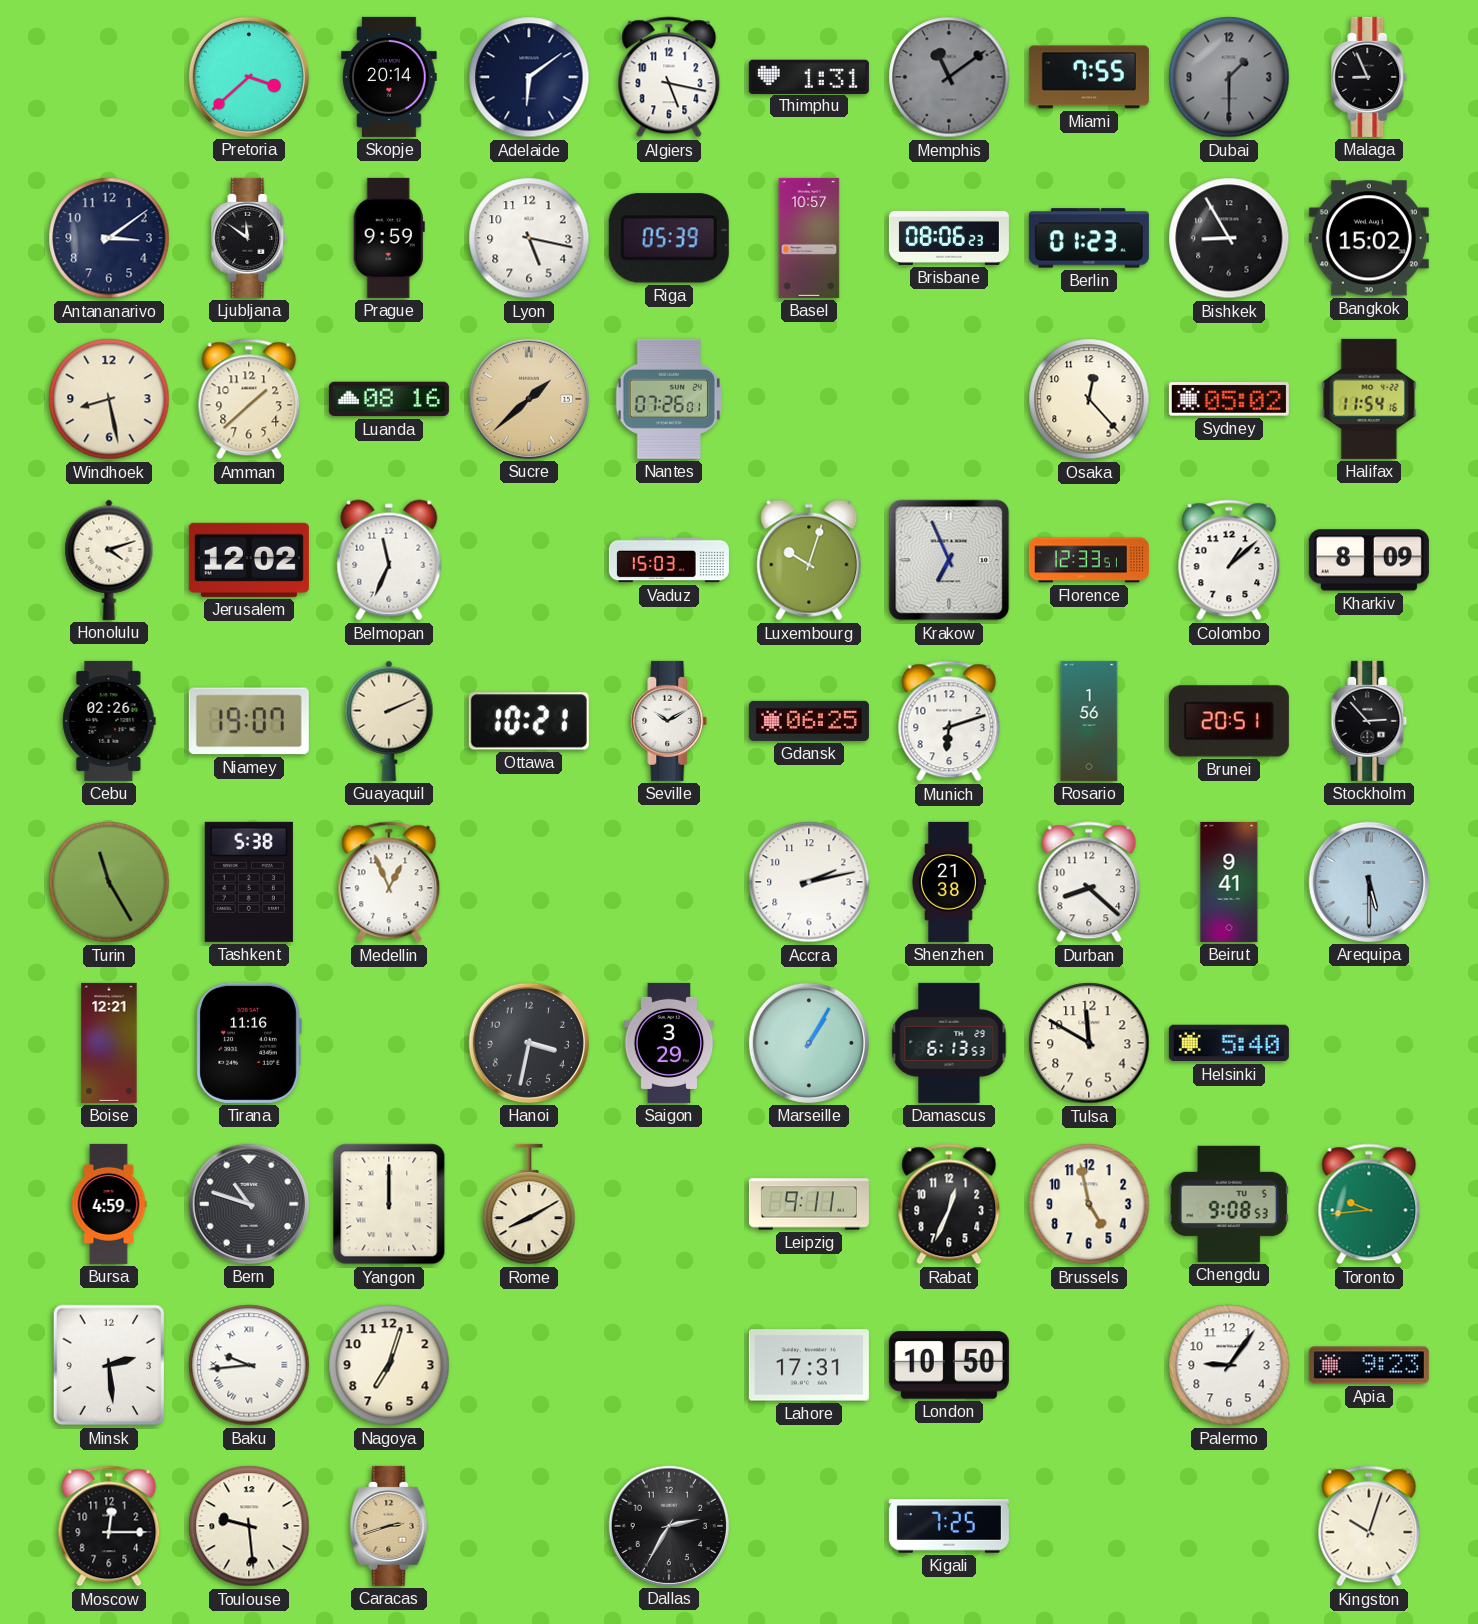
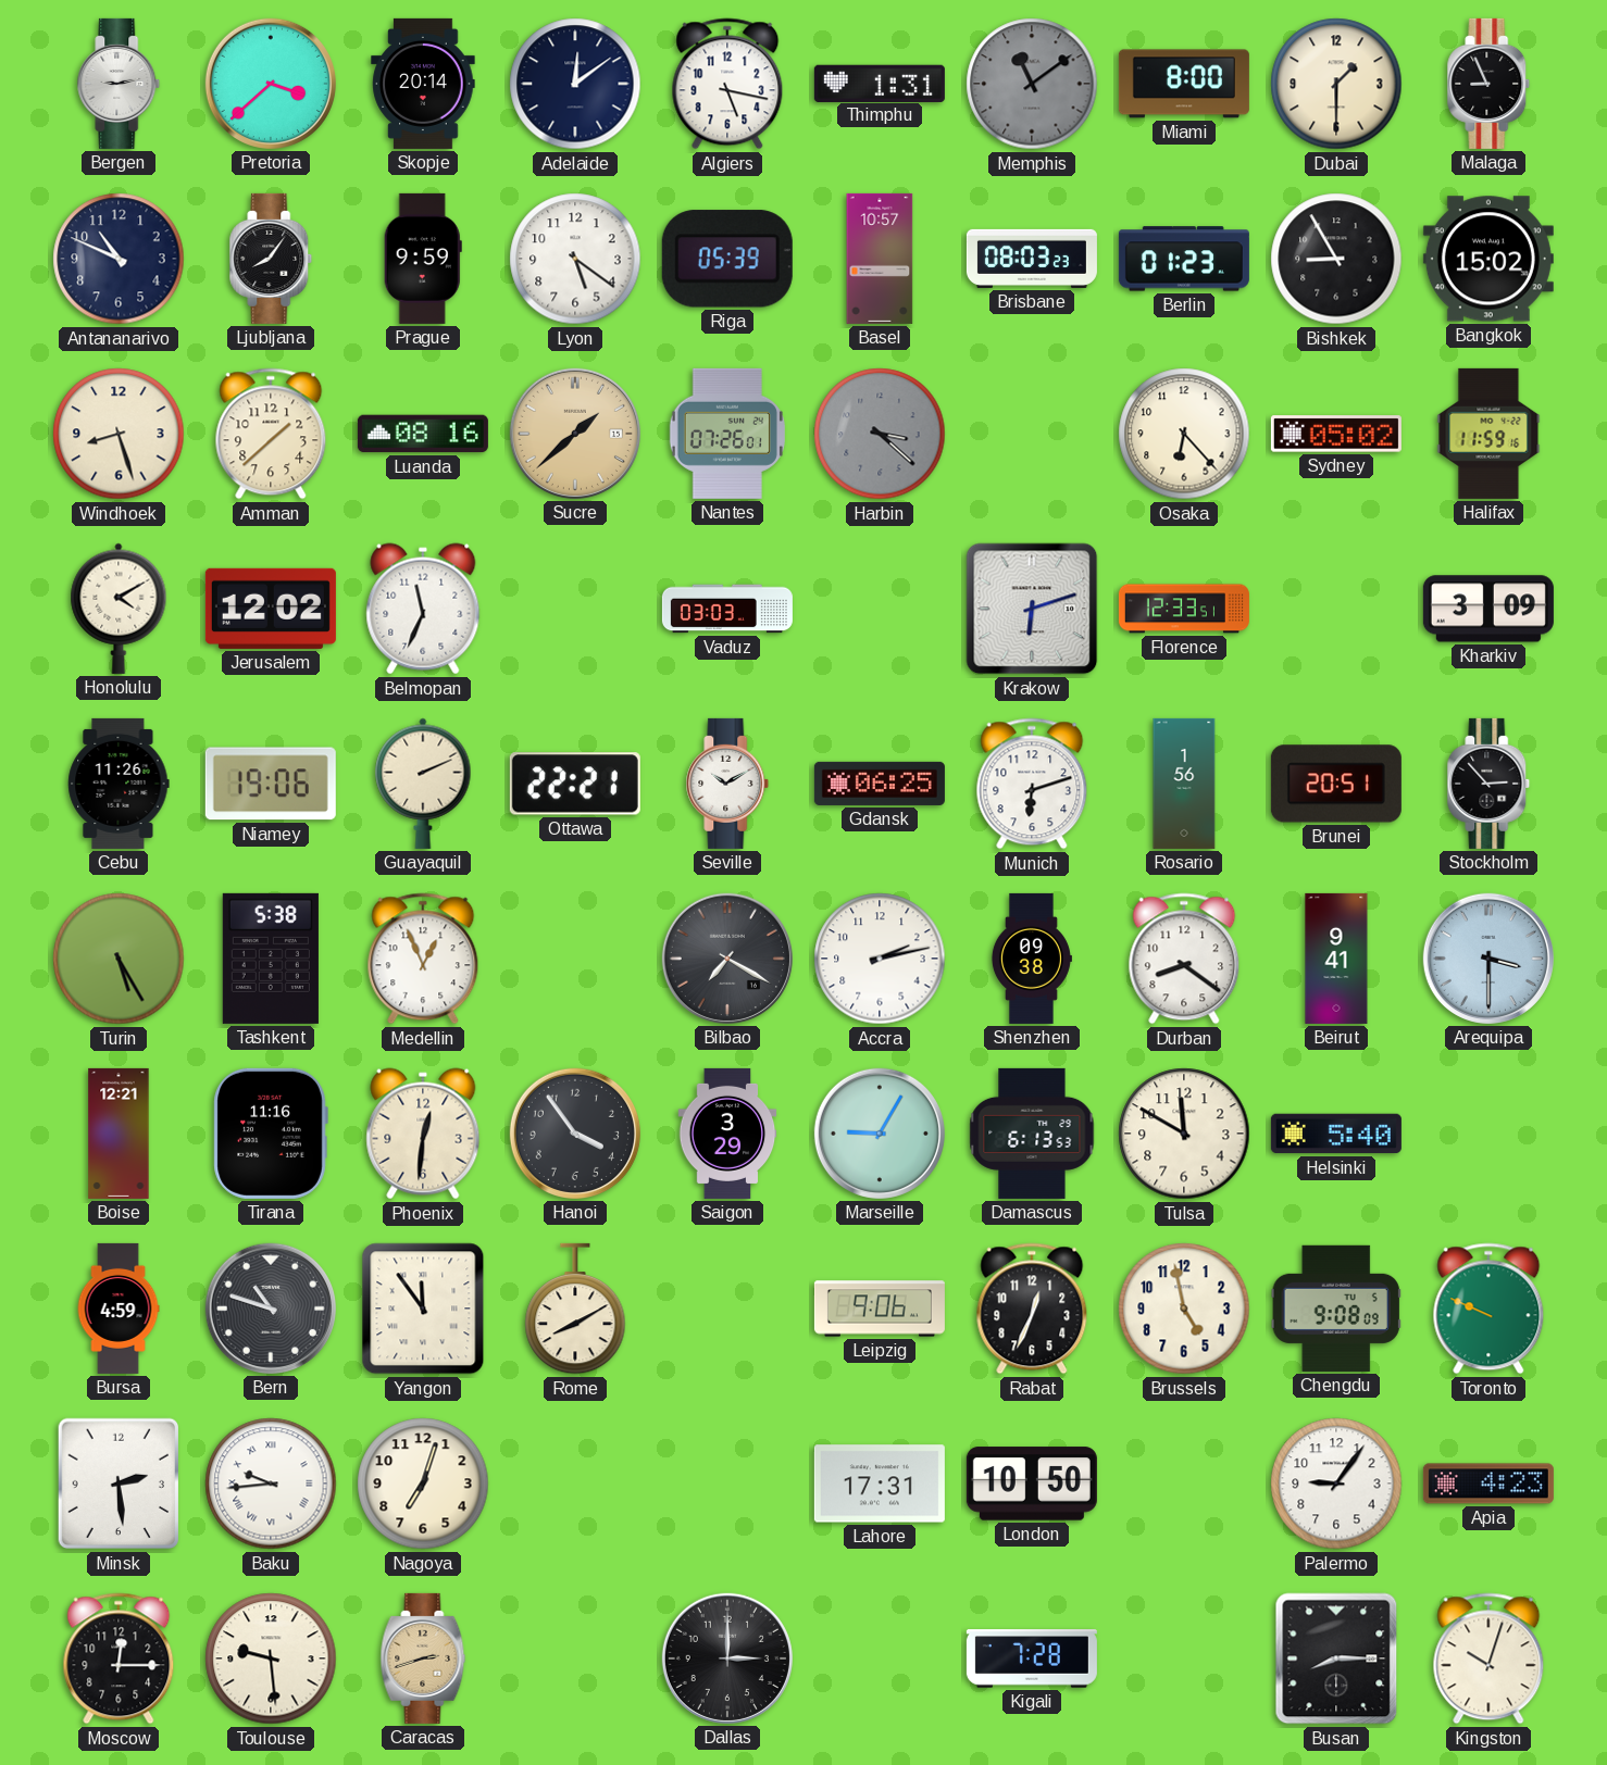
Bergen: none -> 9:13 (119, 84)
Adelaide: 6:09 -> 12:09 (575, 84)
Miami: 7:55 -> 8:00 (1184, 84)
Dubai dial: grey -> cream (1336, 84)
Antananarivo: 3:09 -> 10:49 (119, 259)
Ljubljana: 11:51 -> 8:06 (271, 259)
Lyon: 5:17 -> 5:21 (575, 259)
Brisbane: 08:06 -> 08:03 (1032, 259)
Windhoek: 8:28 -> 8:27 (119, 434)
Harbin: none -> 3:22 (880, 434)
Osaka: 12:23 -> 6:23 (1184, 434)
Halifax: 11:54 -> 11:59 (1488, 434)
Honolulu: 4:12 -> 4:10 (119, 609)
Vaduz: 15:03 -> 03:03 (727, 609)
Luxembourg: 10:03 -> none (809, 560)
Krakow: 6:56 -> 6:12 (1032, 609)
Colombo: 1:08 -> none (1229, 560)
Kharkiv: 8:09 -> 3:09 (1488, 609)
Cebu: 02:26 -> 11:26 (119, 784)
Niamey: 19:07 -> 19:06 (271, 784)
Ottawa: 10:21 -> 22:21 (575, 784)
Turin: 11:25 -> 5:25 (119, 959)
Bilbao: none -> 7:20 (727, 959)
Shenzhen: 21:38 -> 09:38 (1031, 959)
Durban: 8:22 -> 8:21 (1184, 959)
Arequipa: 5:30 -> 3:30 (1488, 959)
Phoenix: none -> 12:31 (423, 1134)
Hanoi: 3:32 -> 3:54 (575, 1134)
Marseille: 1:05 -> 9:05 (880, 1134)
Yangon: 12:00 -> 11:54 (423, 1309)
Leipzig: 9:11 -> 9:06 (880, 1309)
Chengdu: 9:08:53 -> 9:08:09 (1336, 1309)
Toronto: 9:44 -> 9:49 (1488, 1309)
Apia: 9:23 -> 4:23 (1488, 1484)
Dallas: 2:35 -> 3:00 (727, 1658)
Kigali: 7:25 -> 7:28 (1032, 1658)
Busan: none -> 8:15 (1336, 1658)
